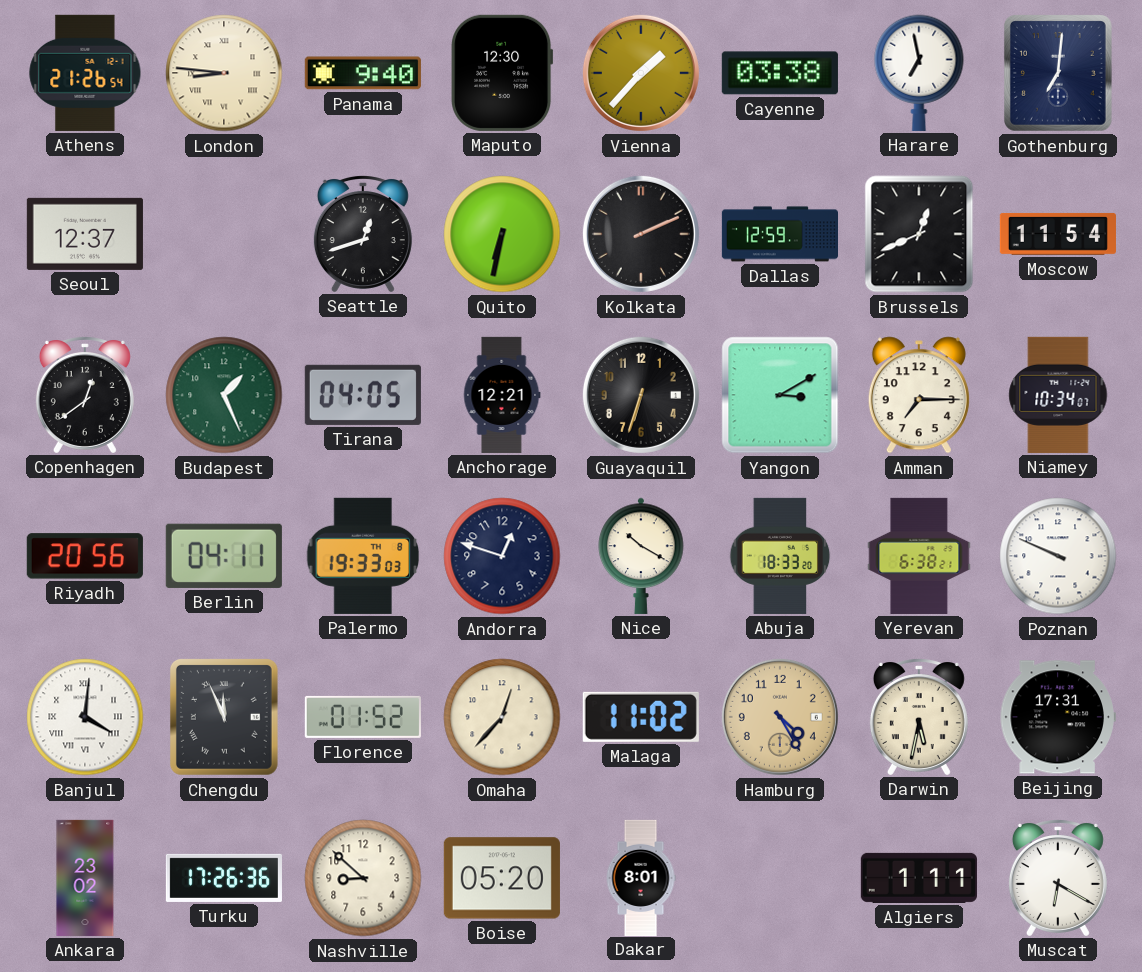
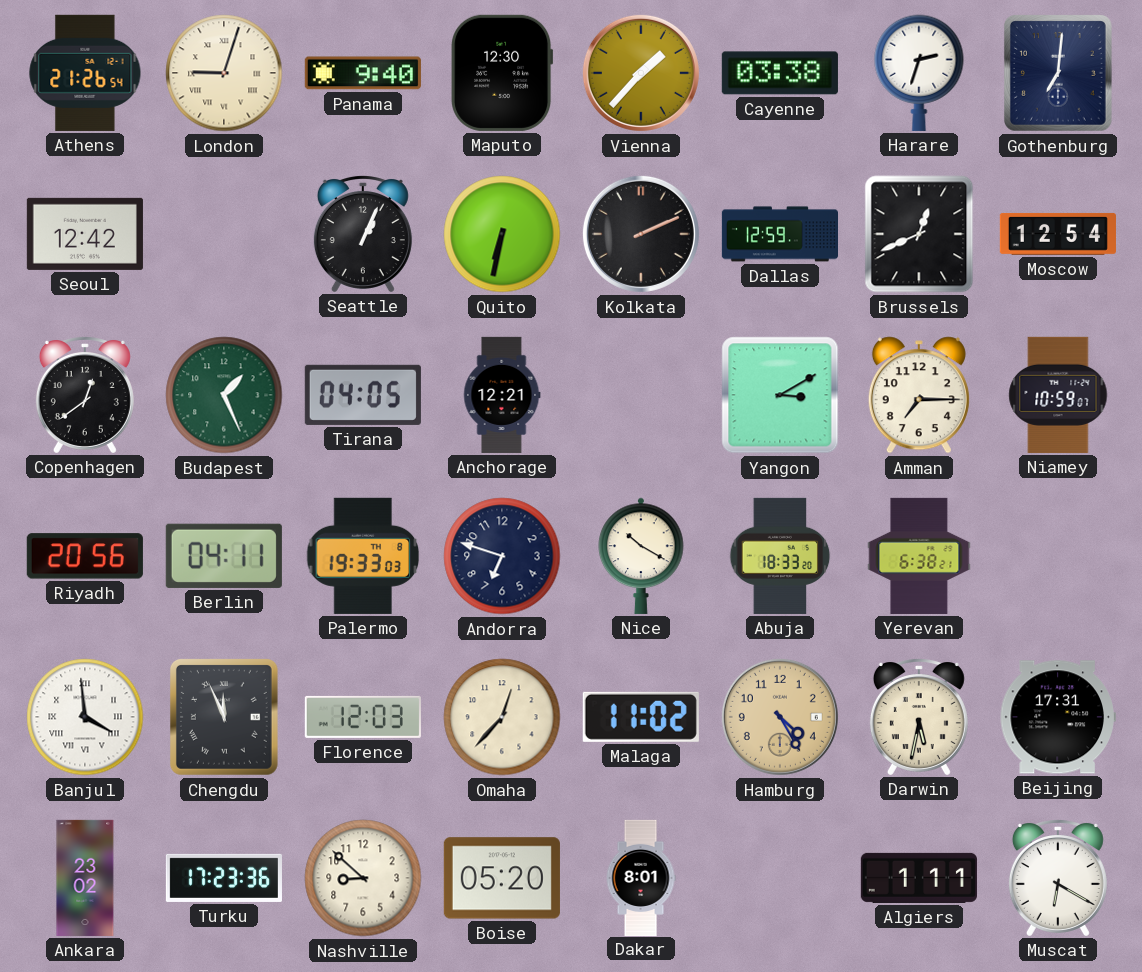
London: 8:46 -> 9:03 (224, 73)
Harare: 6:58 -> 2:33 (919, 73)
Seoul: 12:37 -> 12:42 (85, 234)
Seattle: 12:42 -> 1:04 (363, 234)
Moscow: 11:54 -> 12:54 (1058, 234)
Guayaquil: 6:33 -> none (641, 395)
Niamey: 10:34 -> 10:59 (1058, 395)
Andorra: 12:48 -> 6:48 (502, 556)
Poznan: 9:49 -> none (1058, 556)
Banjul: 4:01 -> 3:59 (85, 717)
Florence: 01:52 -> 12:03 (363, 717)
Turku: 17:26 -> 17:23 (224, 878)
